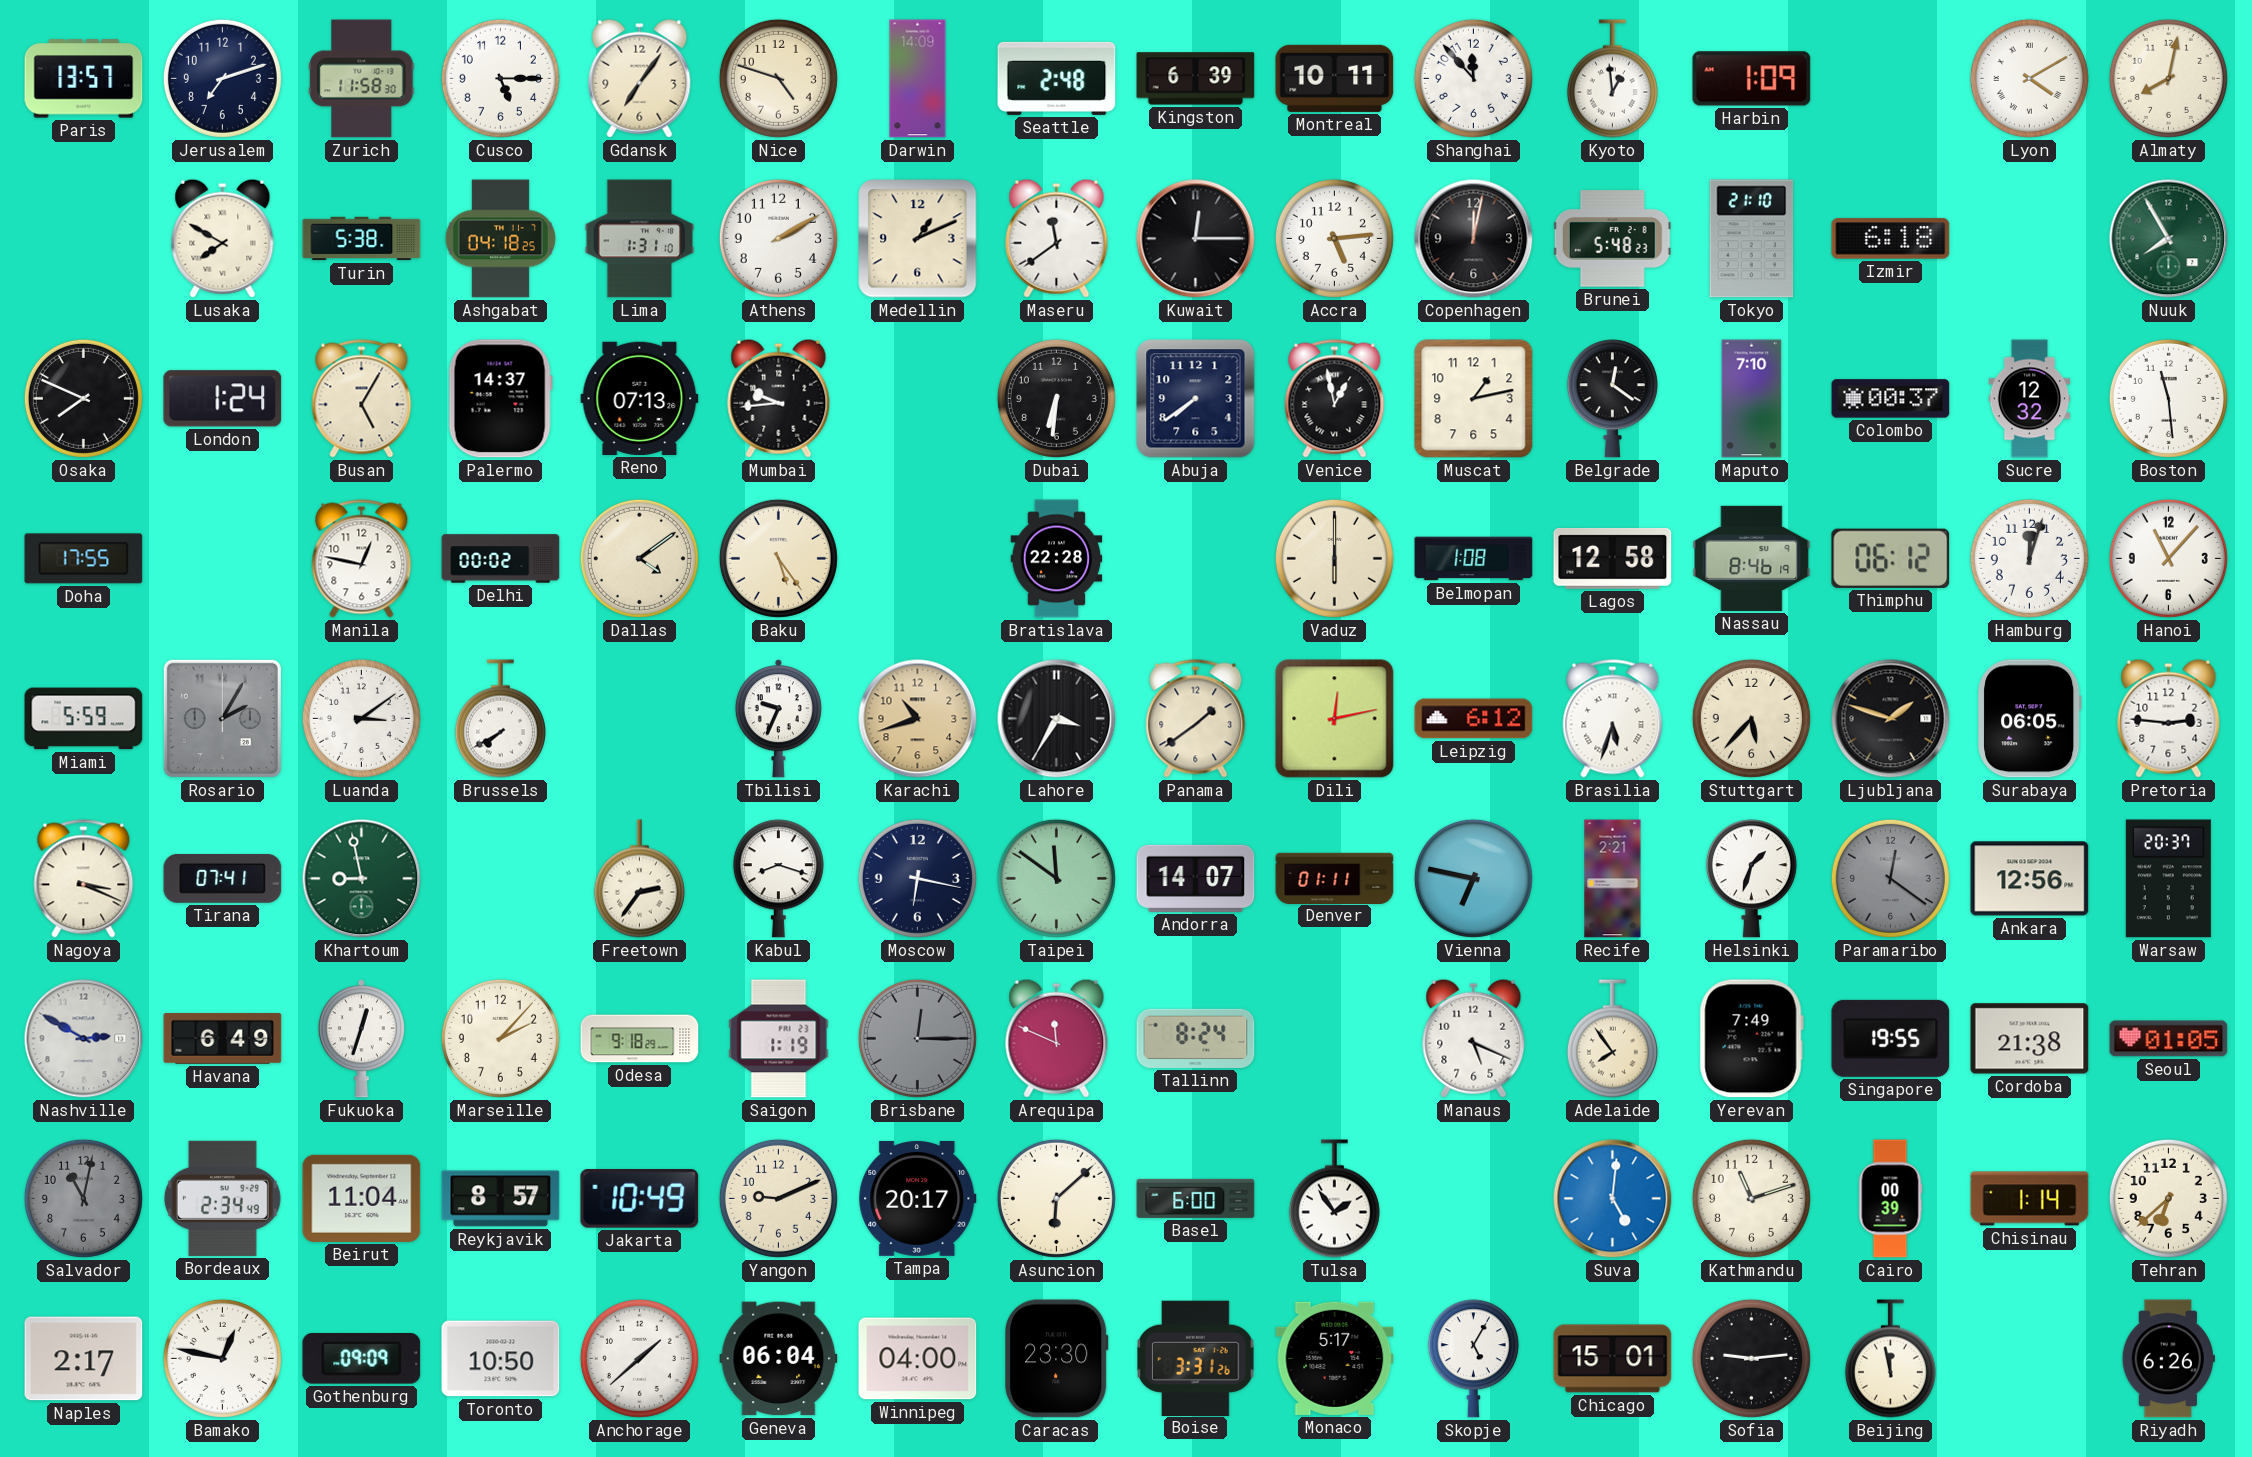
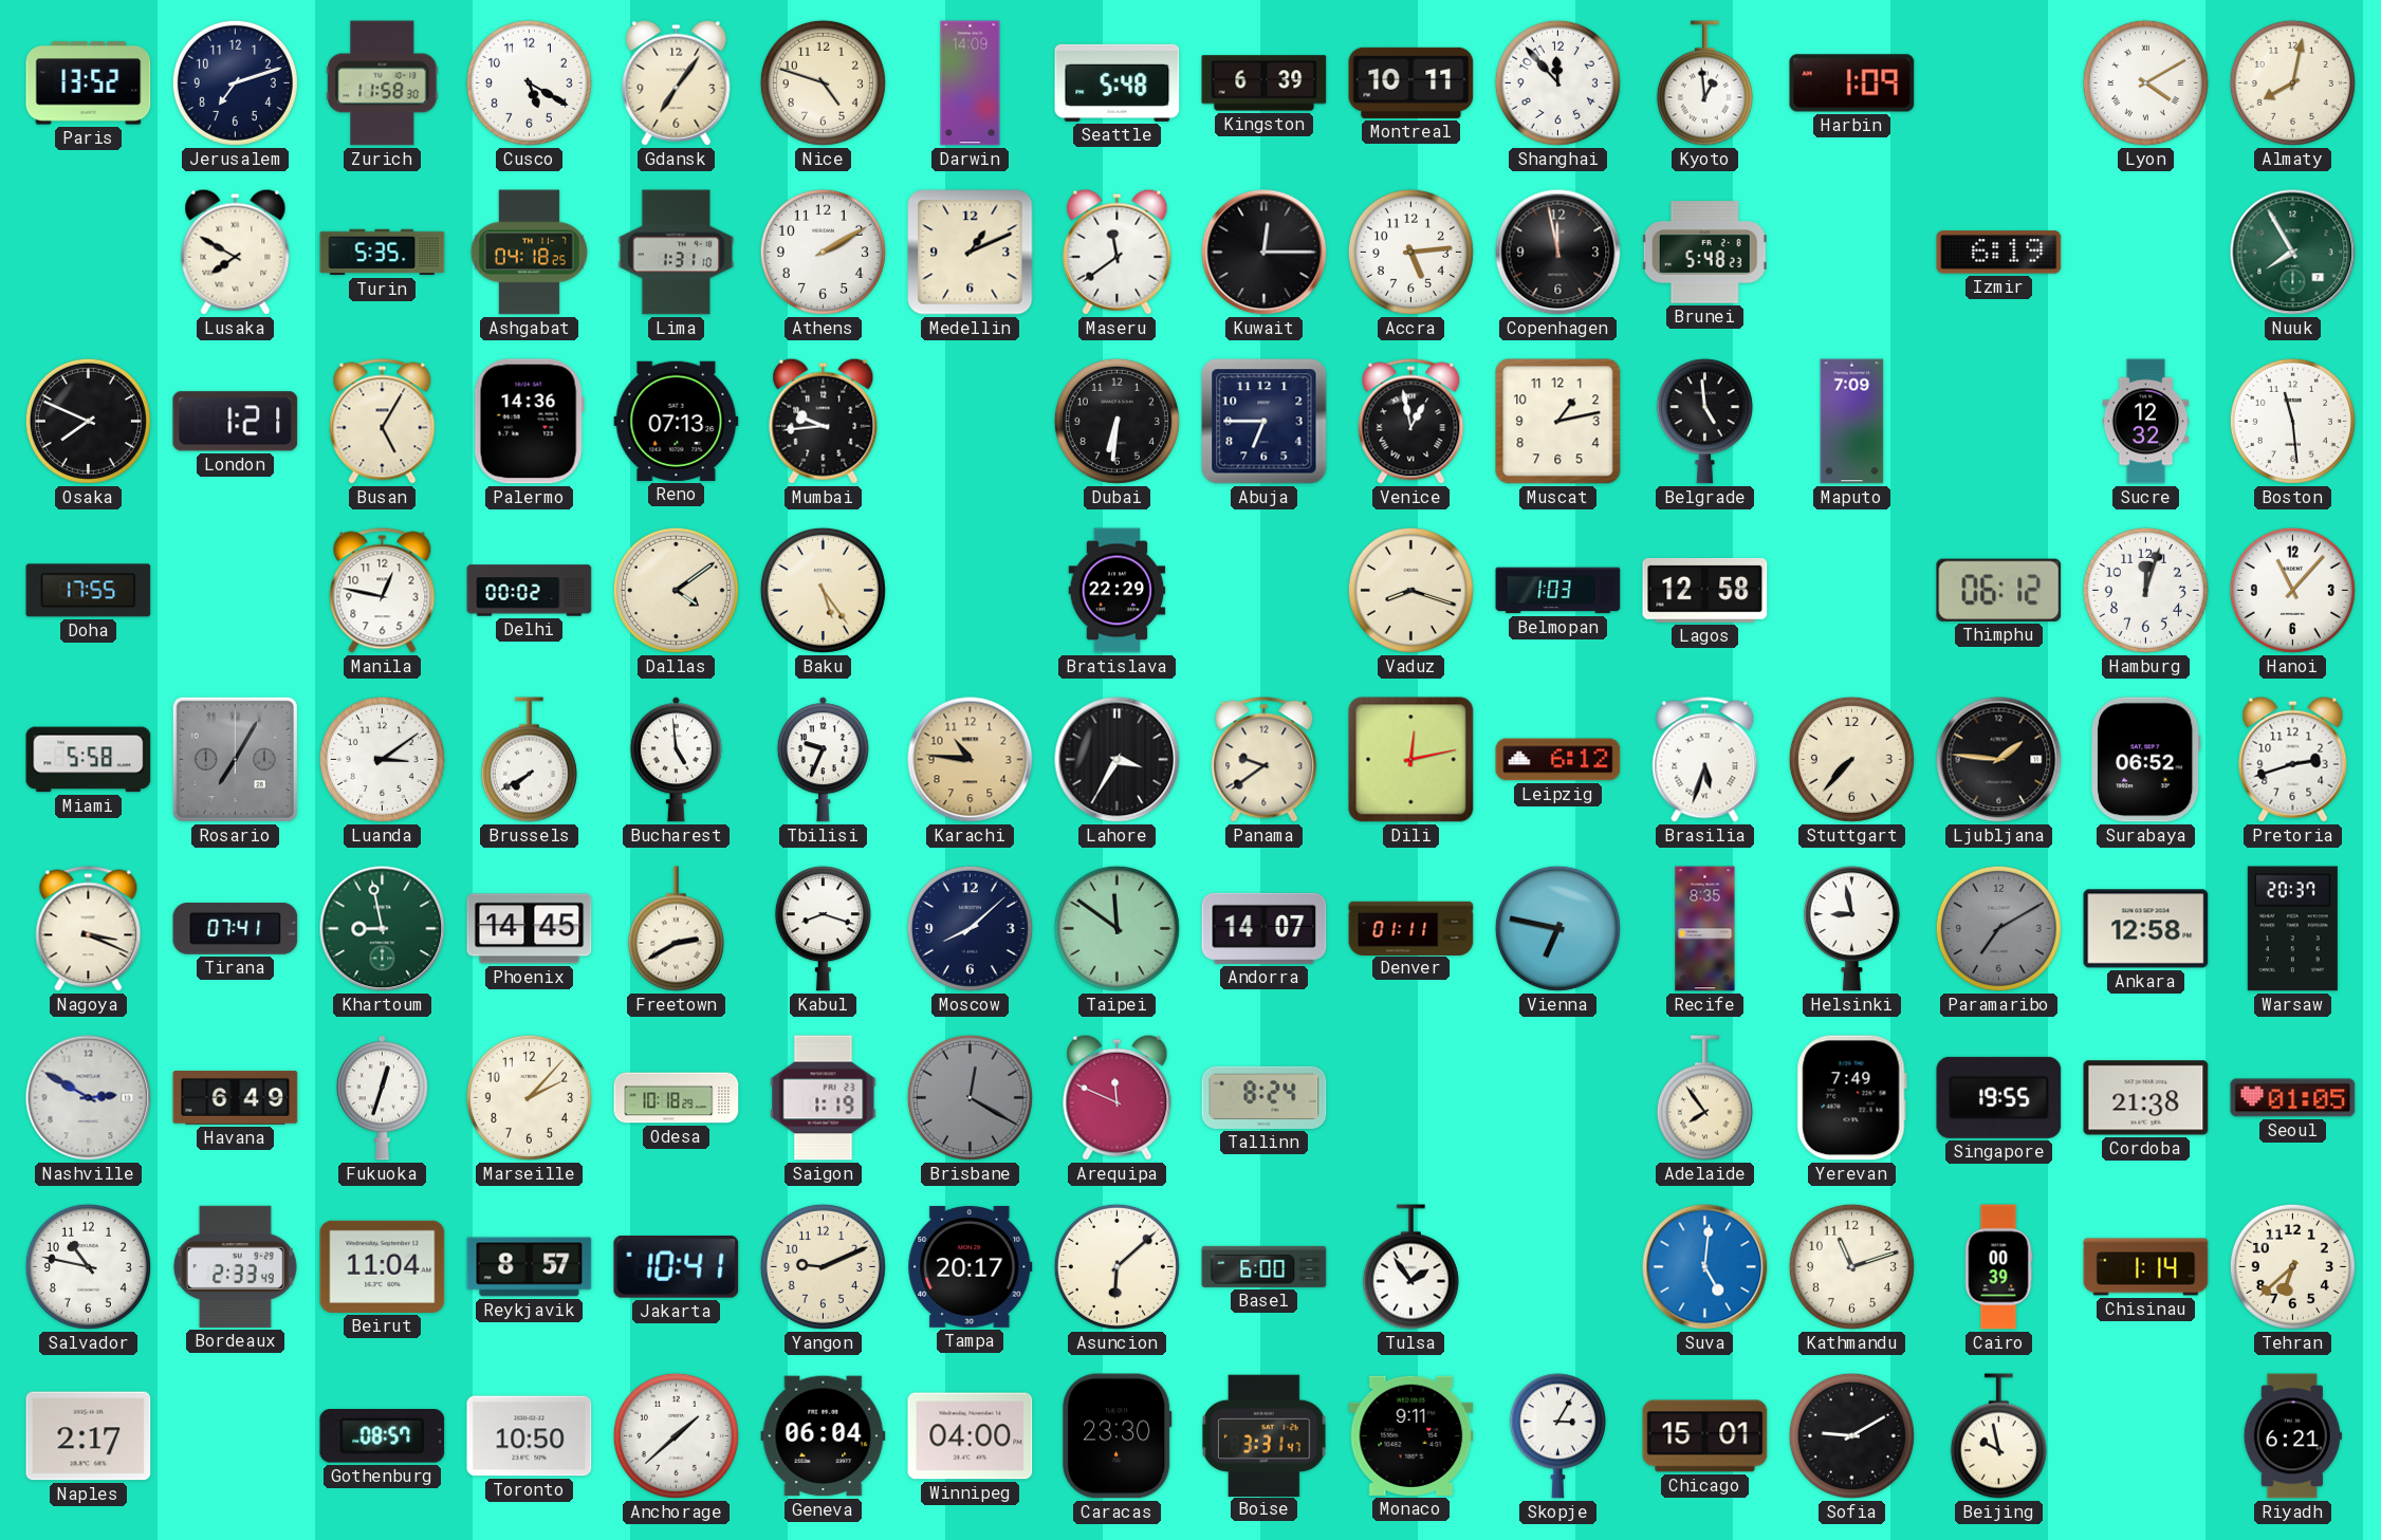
Paris: 13:57 -> 13:52 (89, 84)
Cusco: 5:15 -> 5:20 (529, 82)
Seattle: 2:48 -> 5:48 (1118, 82)
Turin: 5:38 -> 5:35 (383, 253)
Copenhagen: 12:02 -> 11:58 (1558, 253)
Tokyo: 21:10 -> none (1752, 239)
Izmir: 6:18 -> 6:19 (1999, 253)
London: 1:24 -> 1:21 (236, 422)
Palermo: 14:37 -> 14:36 (529, 422)
Abuja: 7:39 -> 6:45 (1265, 422)
Belgrade: 12:21 -> 4:59 (1704, 422)
Maputo: 7:10 -> 7:09 (1852, 422)
Colombo: 00:37 -> none (1891, 399)
Bratislava: 22:28 -> 22:29 (1118, 591)
Vaduz: 6:00 -> 8:18 (1410, 590)
Belmopan: 1:08 -> 1:03 (1558, 591)
Nassau: 8:46 -> none (1752, 558)
Miami: 5:59 -> 5:58 (89, 760)
Rosario: 2:05 -> 7:05 (235, 759)
Bucharest: none -> 4:59 (676, 760)
Karachi: 10:42 -> 10:46 (971, 760)
Panama: 1:39 -> 9:39 (1265, 760)
Stuttgart: 5:37 -> 7:37 (1851, 759)
Ljubljana: 1:48 -> 1:46 (1999, 760)
Surabaya: 06:05 -> 06:52 (2146, 760)
Pretoria: 2:46 -> 2:42 (2293, 759)
Phoenix: none -> 14:45 (530, 929)
Freetown: 2:36 -> 2:40 (676, 929)
Moscow: 6:17 -> 8:08 (970, 928)
Recife: 2:21 -> 8:35 (1705, 929)
Helsinki: 1:33 -> 8:58 (1851, 929)
Paramaribo: 12:21 -> 7:10 (1998, 928)
Ankara: 12:56 -> 12:58 (2146, 929)
Odesa: 9:18 -> 10:18 (677, 1098)
Brisbane: 12:15 -> 12:20 (970, 1097)
Manaus: 5:19 -> none (1474, 1038)
Salvador: 11:02 -> 10:47 (88, 1266)
Salvador dial: grey -> white (88, 1266)
Bordeaux: 2:34 -> 2:33 (235, 1266)
Jakarta: 10:49 -> 10:41 (677, 1267)
Bamako: 12:47 -> none (222, 1358)
Gothenburg: 09:09 -> 08:57 (383, 1436)
Boise: 3:31:26 -> 3:31:47 (1265, 1435)
Monaco: 5:17 -> 9:11 (1411, 1435)
Skopje: 5:05 -> 3:05 (1557, 1436)
Sofia: 9:14 -> 9:10 (1851, 1435)
Beijing: 11:58 -> 9:58 (1998, 1436)
Riyadh: 6:26 -> 6:21 (2292, 1436)
